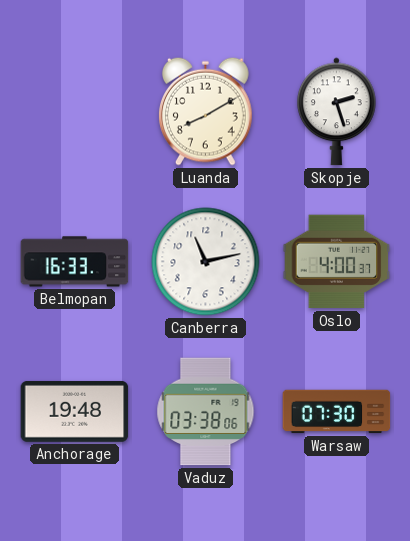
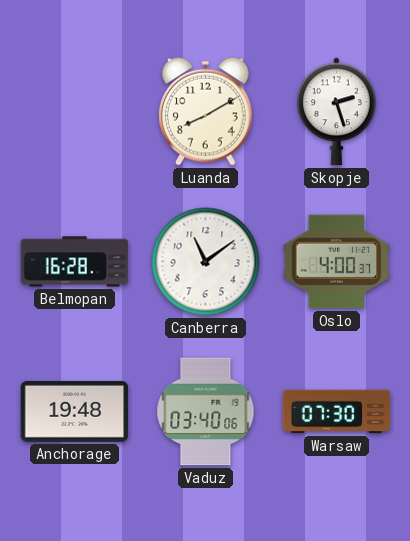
Belmopan: 16:33 -> 16:28 (75, 262)
Canberra: 11:13 -> 11:09 (206, 262)
Vaduz: 03:38 -> 03:40 (206, 412)
